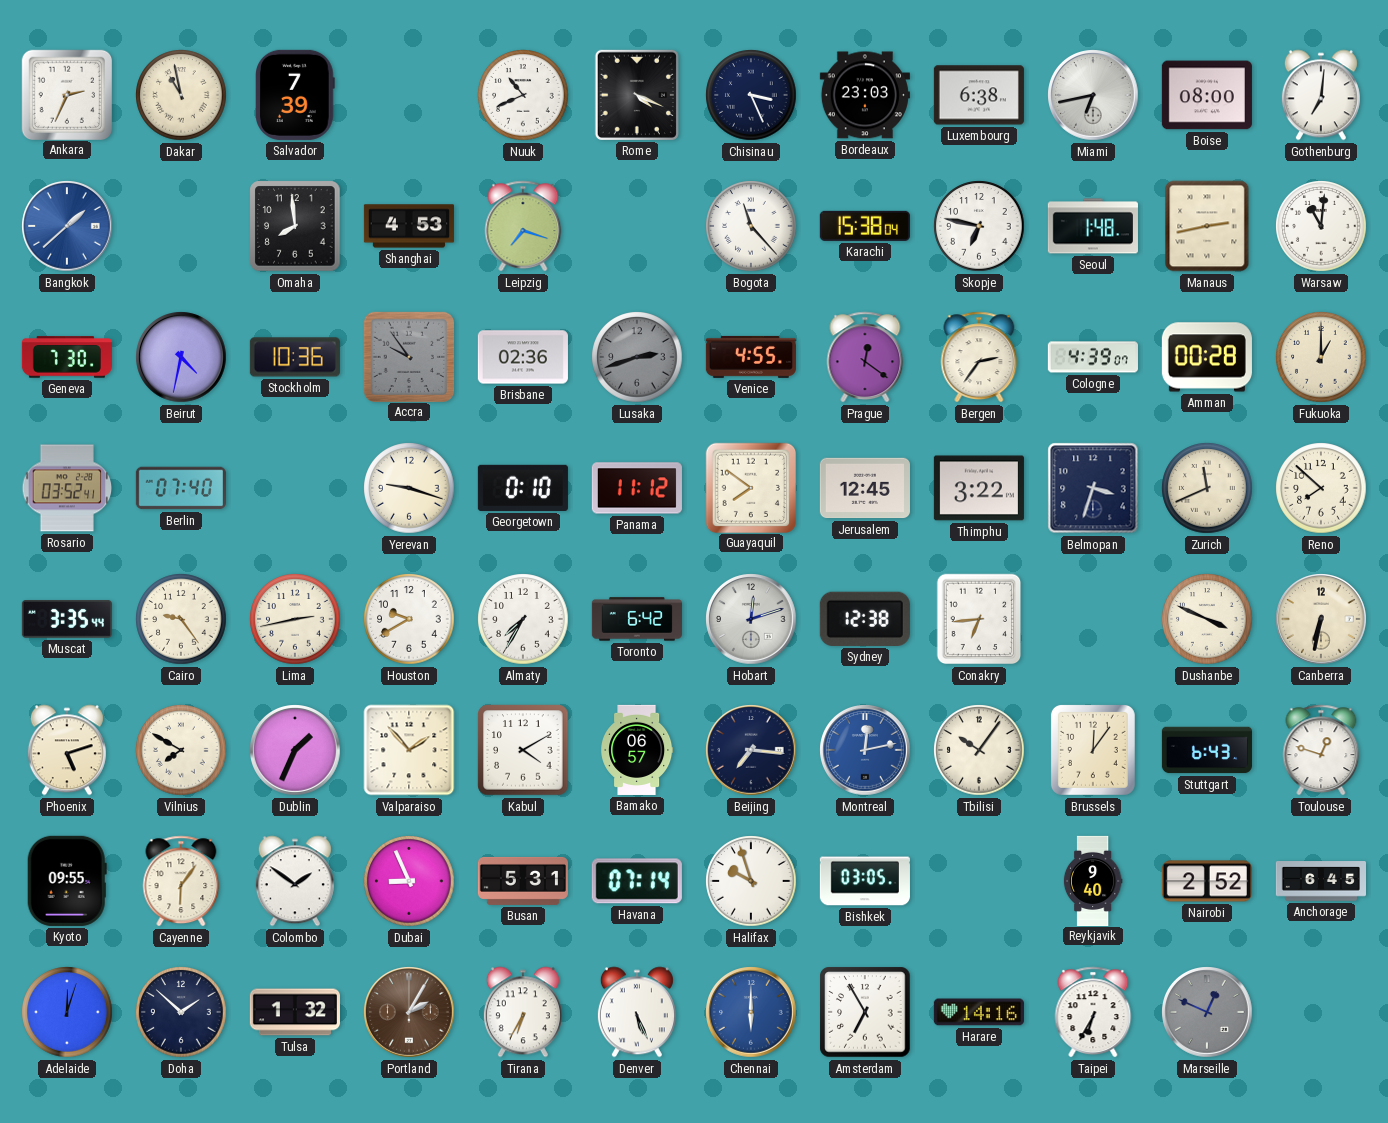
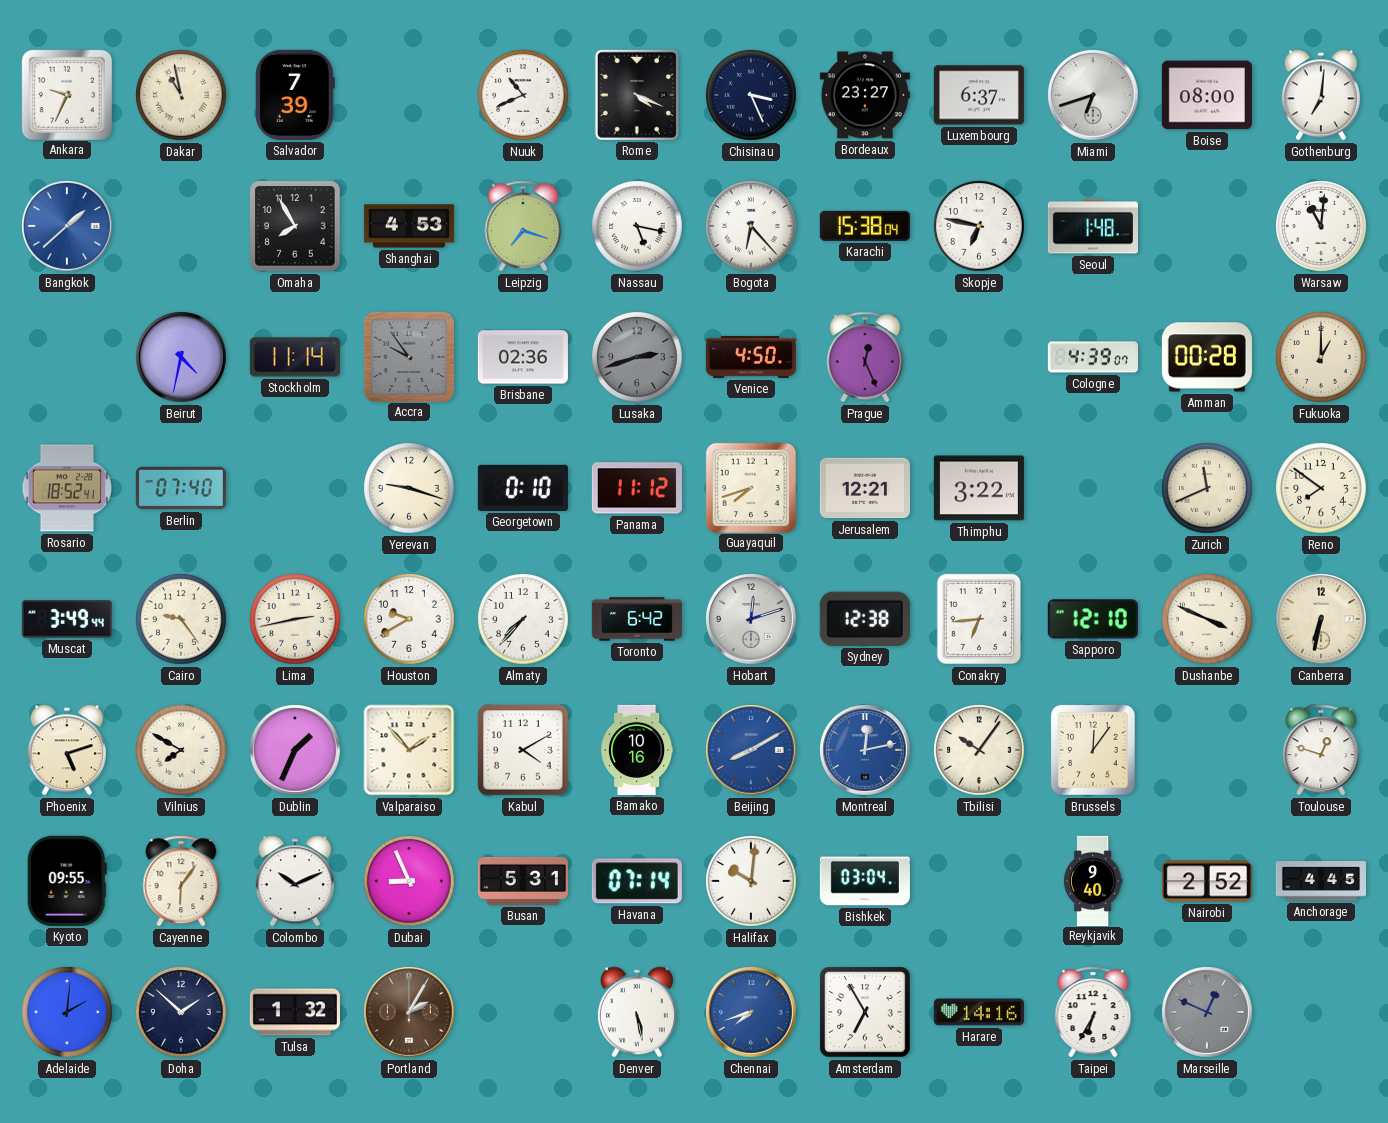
Ankara: 2:34 -> 9:34 (66, 94)
Bordeaux: 23:03 -> 23:27 (865, 95)
Luxembourg: 6:38 -> 6:37 (979, 95)
Miami: 6:43 -> 6:42 (1093, 95)
Omaha: 7:59 -> 7:55 (295, 226)
Nassau: none -> 5:17 (637, 226)
Bogota: 11:23 -> 6:23 (751, 226)
Manaus: 2:43 -> none (1207, 226)
Geneva: 7:30 -> none (67, 357)
Stockholm: 10:36 -> 11:14 (295, 357)
Venice: 4:55 -> 4:50 (751, 357)
Prague: 12:21 -> 12:26 (865, 357)
Bergen: 2:36 -> none (979, 357)
Rosario: 03:52 -> 18:52 (67, 488)
Guayaquil: 7:51 -> 7:42 (750, 487)
Jerusalem: 12:45 -> 12:21 (865, 488)
Belmopan: 3:33 -> none (1093, 488)
Reno: 7:52 -> 7:51 (1321, 488)
Muscat: 3:35 -> 3:49 (67, 620)
Almaty: 7:35 -> 7:37 (523, 619)
Sapporo: none -> 12:10 (1093, 619)
Bamako: 06:57 -> 10:16 (637, 750)
Beijing: 7:16 -> 8:10 (751, 750)
Beijing dial: navy -> blue (751, 750)
Stuttgart: 6:43 -> none (1207, 750)
Colombo: 1:51 -> 10:11 (295, 881)
Halifax: 9:57 -> 10:01 (751, 881)
Bishkek: 03:05 -> 03:04 (865, 881)
Anchorage: 6:45 -> 4:45 (1320, 881)
Adelaide: 12:03 -> 2:01 (67, 1012)
Tirana: 6:35 -> none (523, 1012)
Denver: 5:26 -> 5:28 (637, 1012)
Chennai: 6:00 -> 7:42 (751, 1012)
